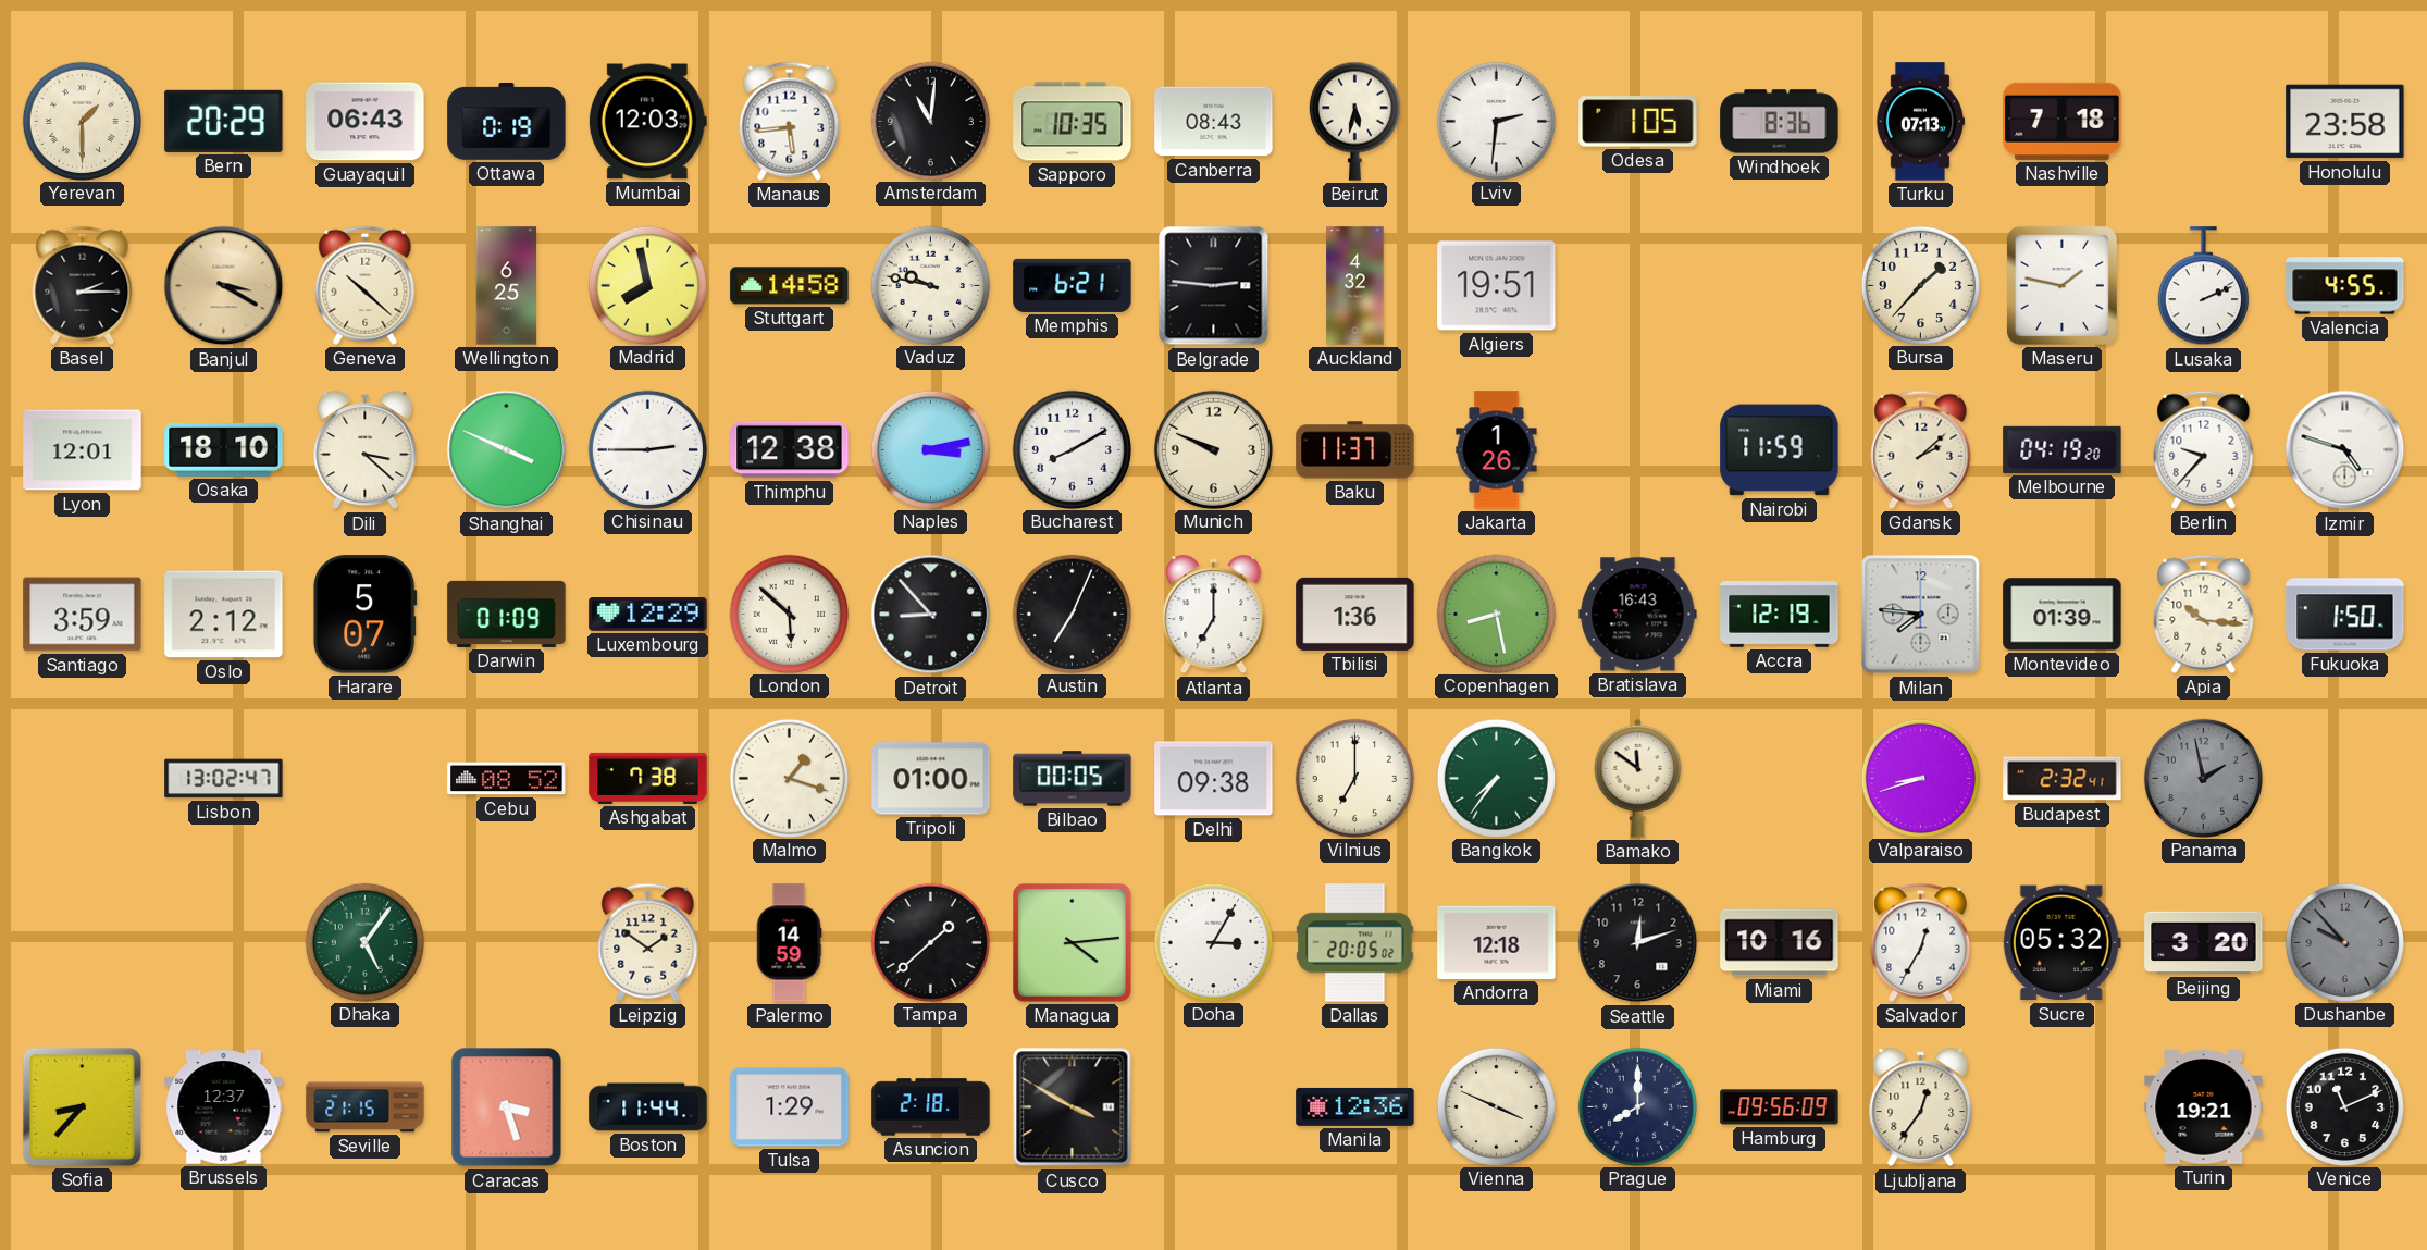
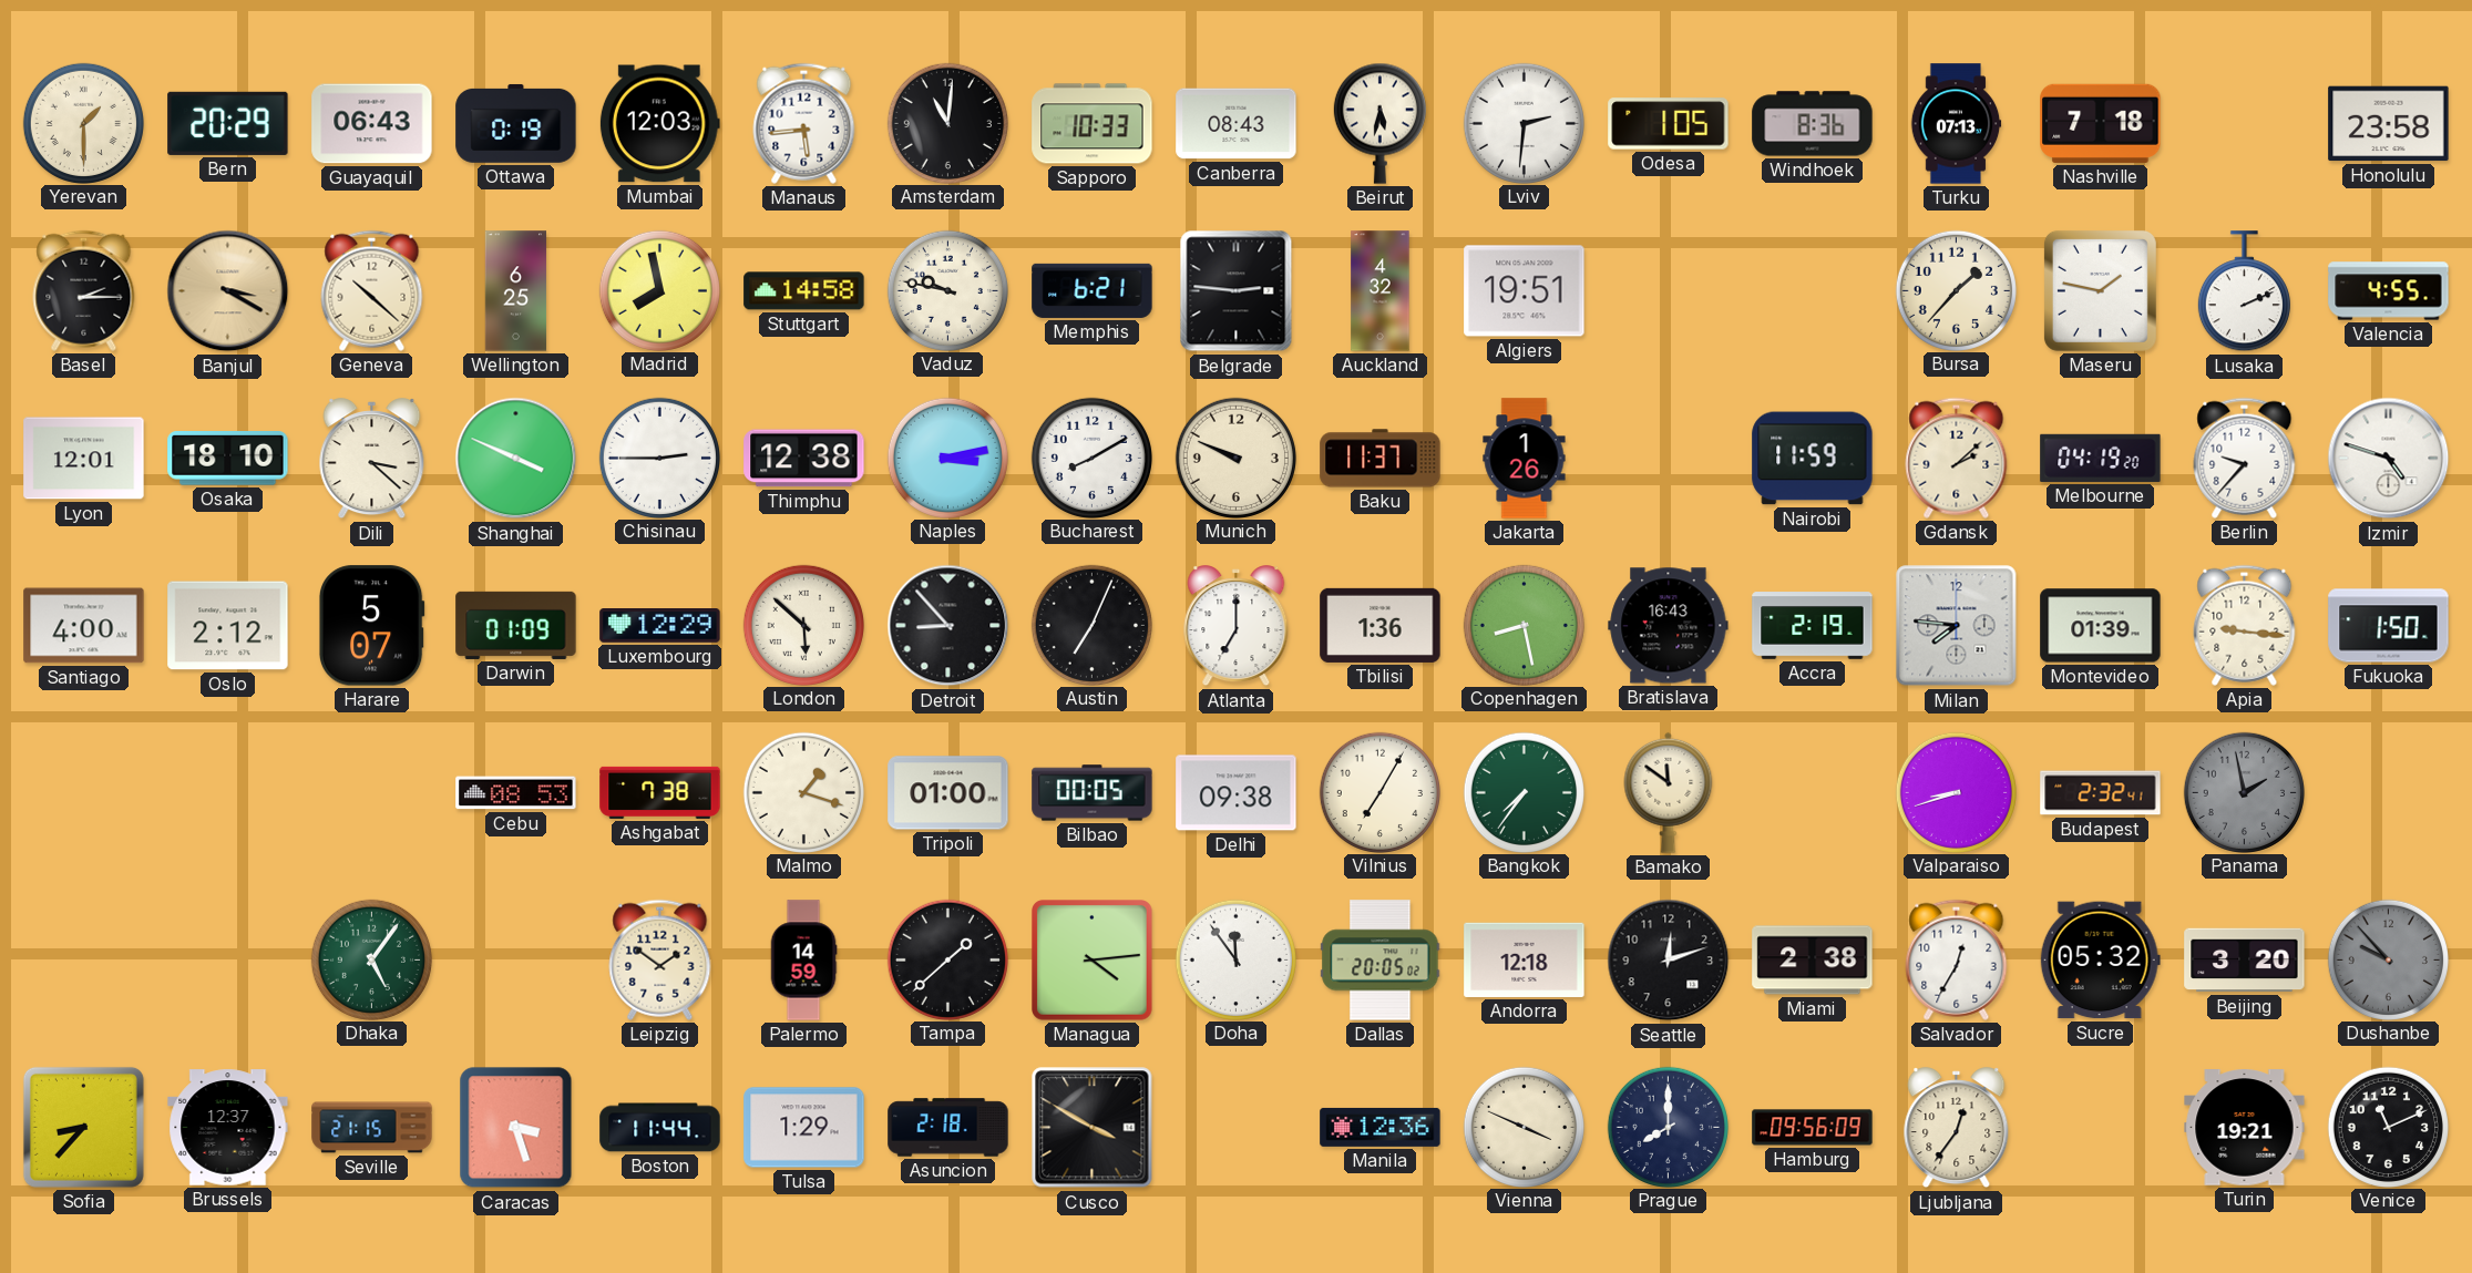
Sapporo: 10:35 -> 10:33 (1093, 124)
Santiago: 3:59 -> 4:00 (84, 626)
Accra: 12:19 -> 2:19 (1813, 626)
Apia: 10:16 -> 9:16 (2245, 625)
Lisbon: 13:02 -> none (224, 779)
Cebu: 08:52 -> 08:53 (516, 793)
Vilnius: 7:00 -> 7:05 (1379, 792)
Doha: 3:05 -> 11:54 (1235, 959)
Miami: 10:16 -> 2:38 (1813, 961)
